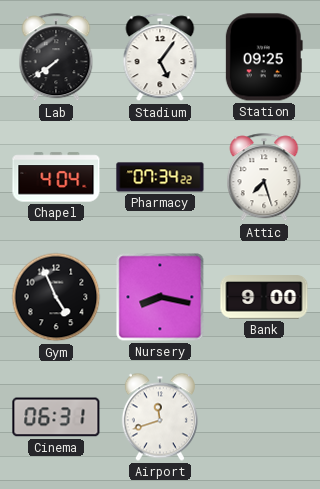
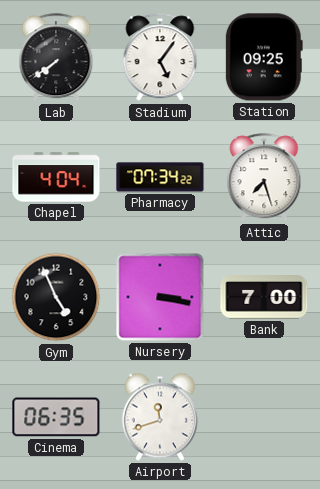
Nursery: 8:17 -> 3:17 (160, 297)
Bank: 9:00 -> 7:00 (264, 297)
Cinema: 06:31 -> 06:35 (56, 417)
